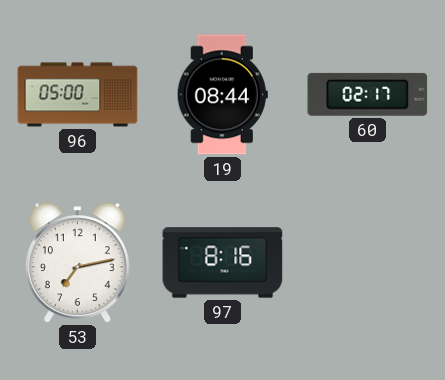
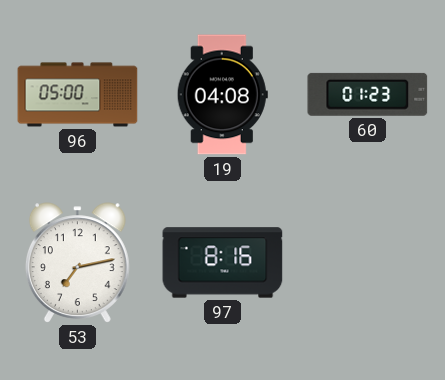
19: 08:44 -> 04:08 (222, 95)
60: 02:17 -> 01:23 (368, 94)
